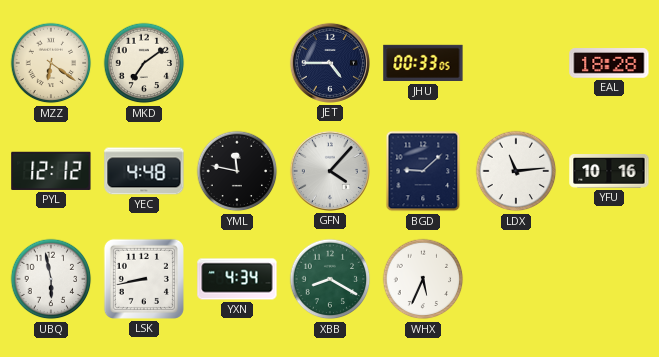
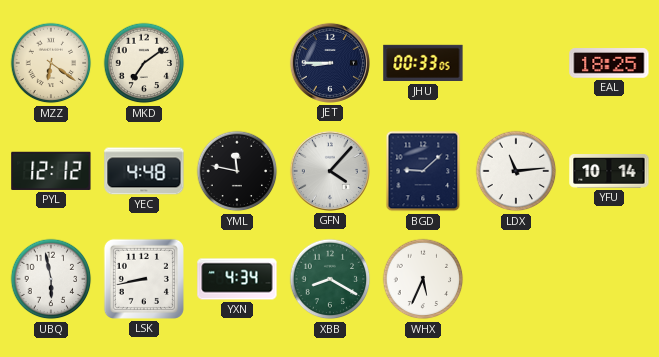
JET: 4:45 -> 8:45 (330, 63)
EAL: 18:28 -> 18:25 (609, 63)
YFU: 10:16 -> 10:14 (609, 171)
